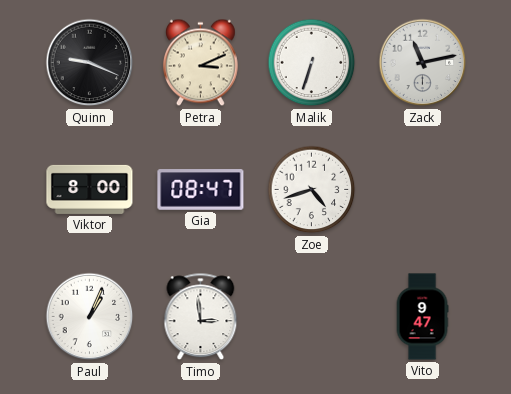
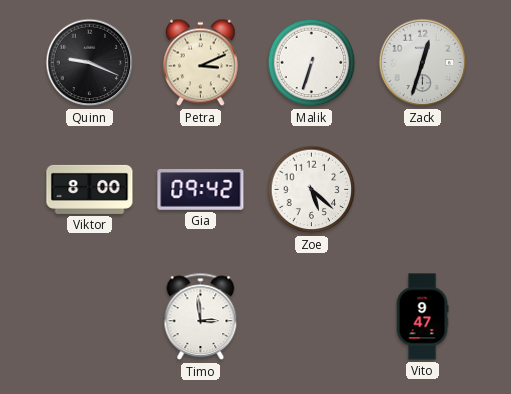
Zack: 11:13 -> 12:33 (423, 63)
Gia: 08:47 -> 09:42 (201, 190)
Zoe: 4:42 -> 5:22 (312, 190)
Paul: 1:04 -> none (90, 317)
